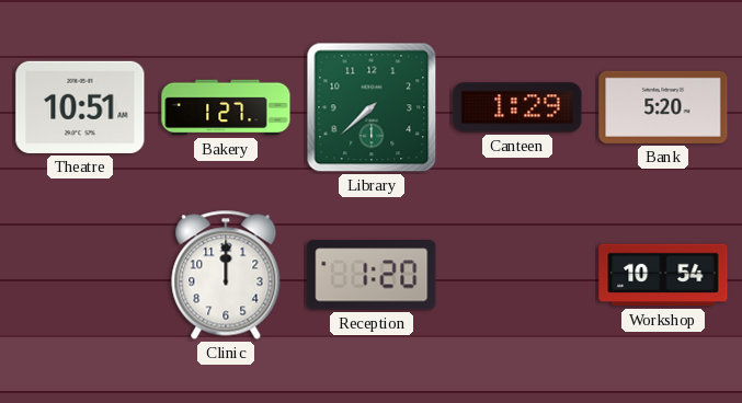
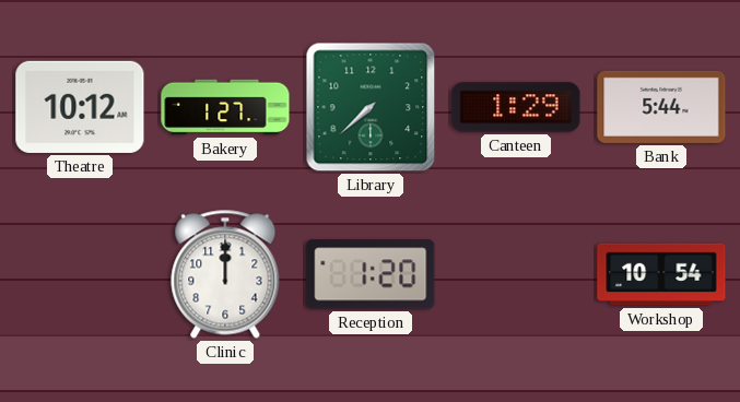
Theatre: 10:51 -> 10:12 (80, 107)
Bank: 5:20 -> 5:44 (661, 107)
